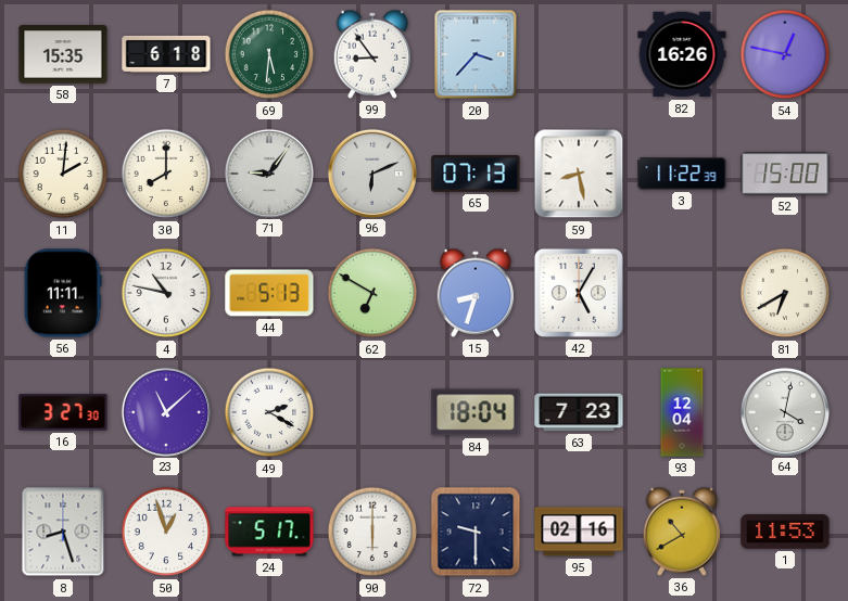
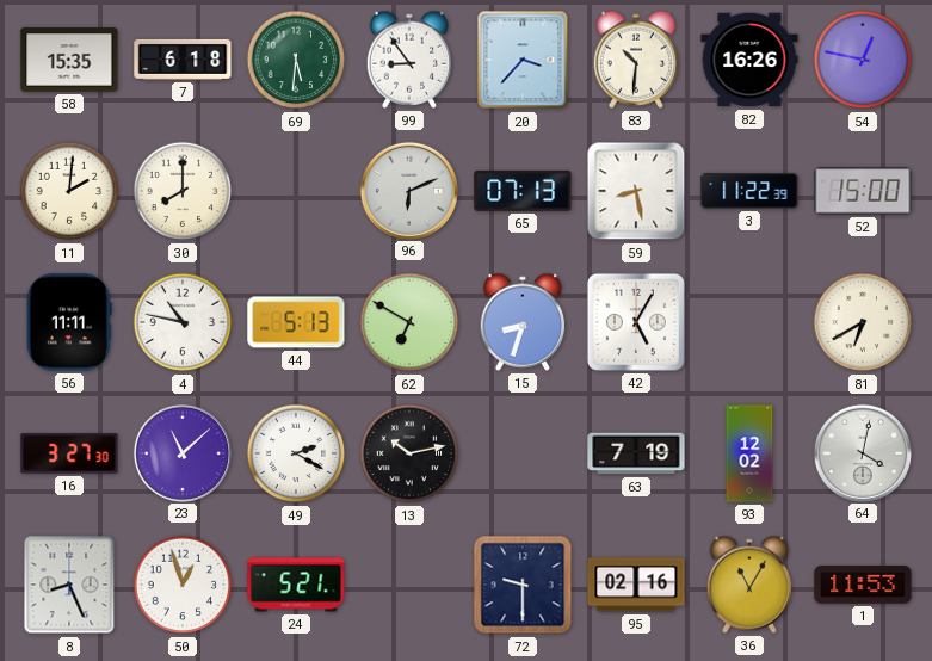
83: none -> 10:31 (636, 60)
71: 9:06 -> none (268, 172)
13: none -> 10:13 (409, 453)
84: 18:04 -> none (476, 412)
63: 7:23 -> 7:19 (636, 453)
93: 12:04 -> 12:02 (749, 453)
8: 8:27 -> 8:26 (69, 585)
24: 5:17 -> 5:21 (296, 585)
90: 6:00 -> none (372, 532)
36: 10:40 -> 11:05 (749, 585)
